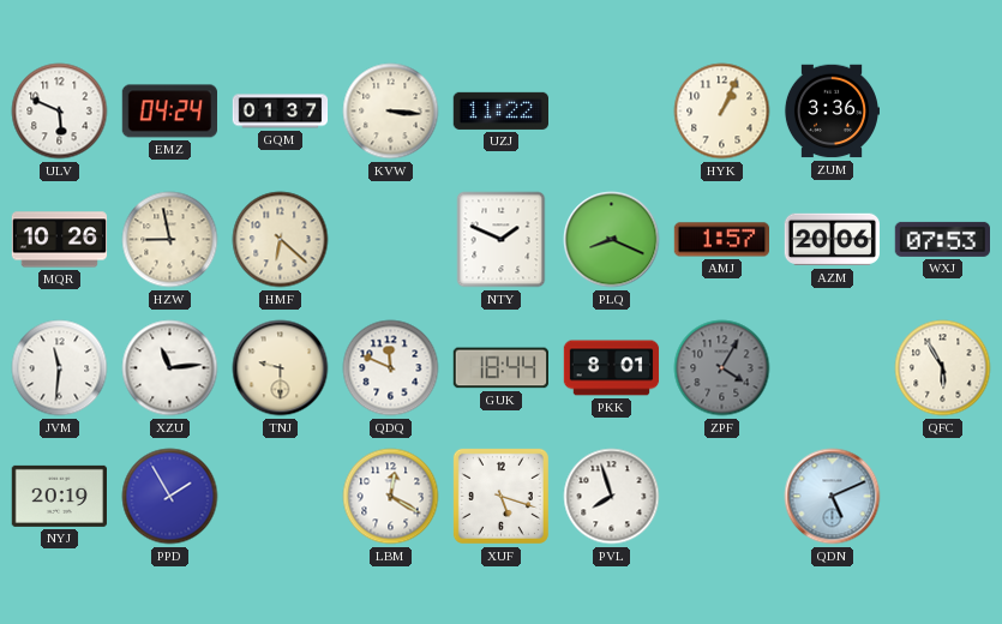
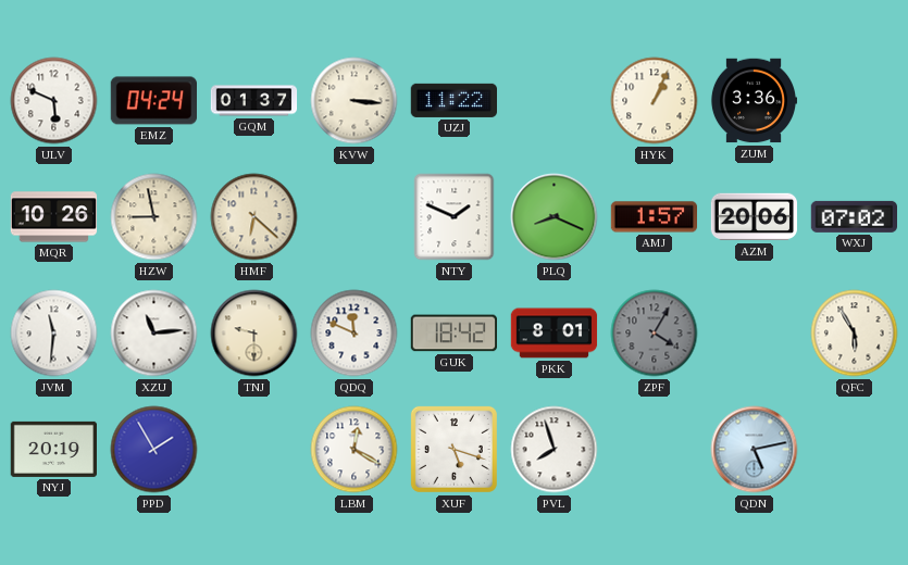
WXJ: 07:53 -> 07:02 (854, 216)
GUK: 18:44 -> 18:42 (453, 334)
QDN: 5:11 -> 5:13 (755, 450)
